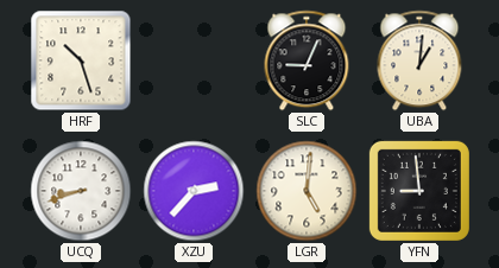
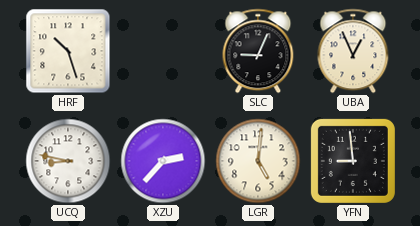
UBA: 1:01 -> 12:56 (353, 51)
UCQ: 8:42 -> 8:47 (68, 161)
